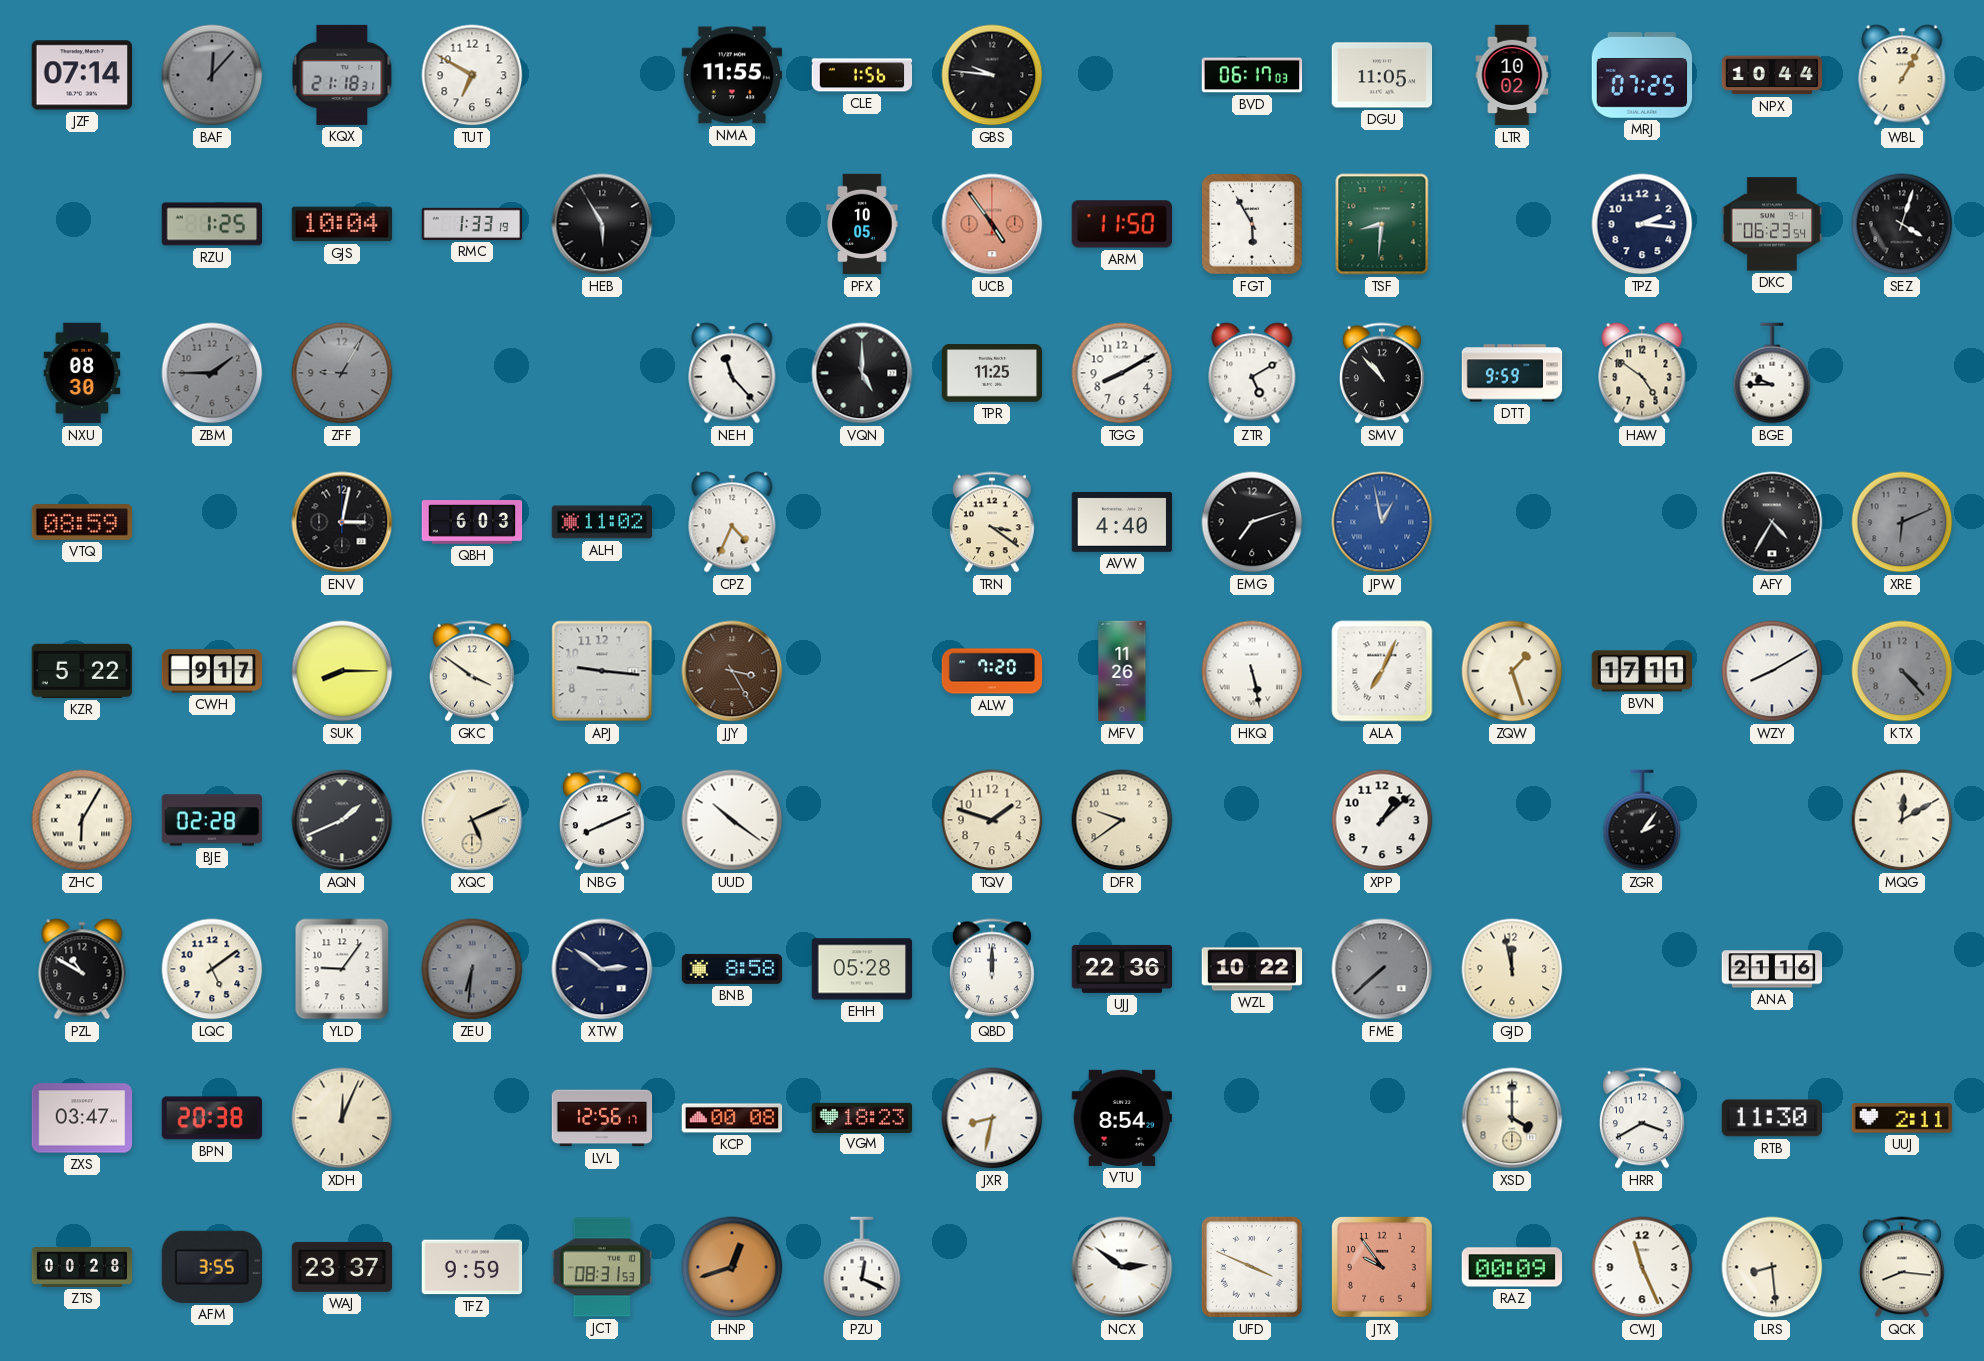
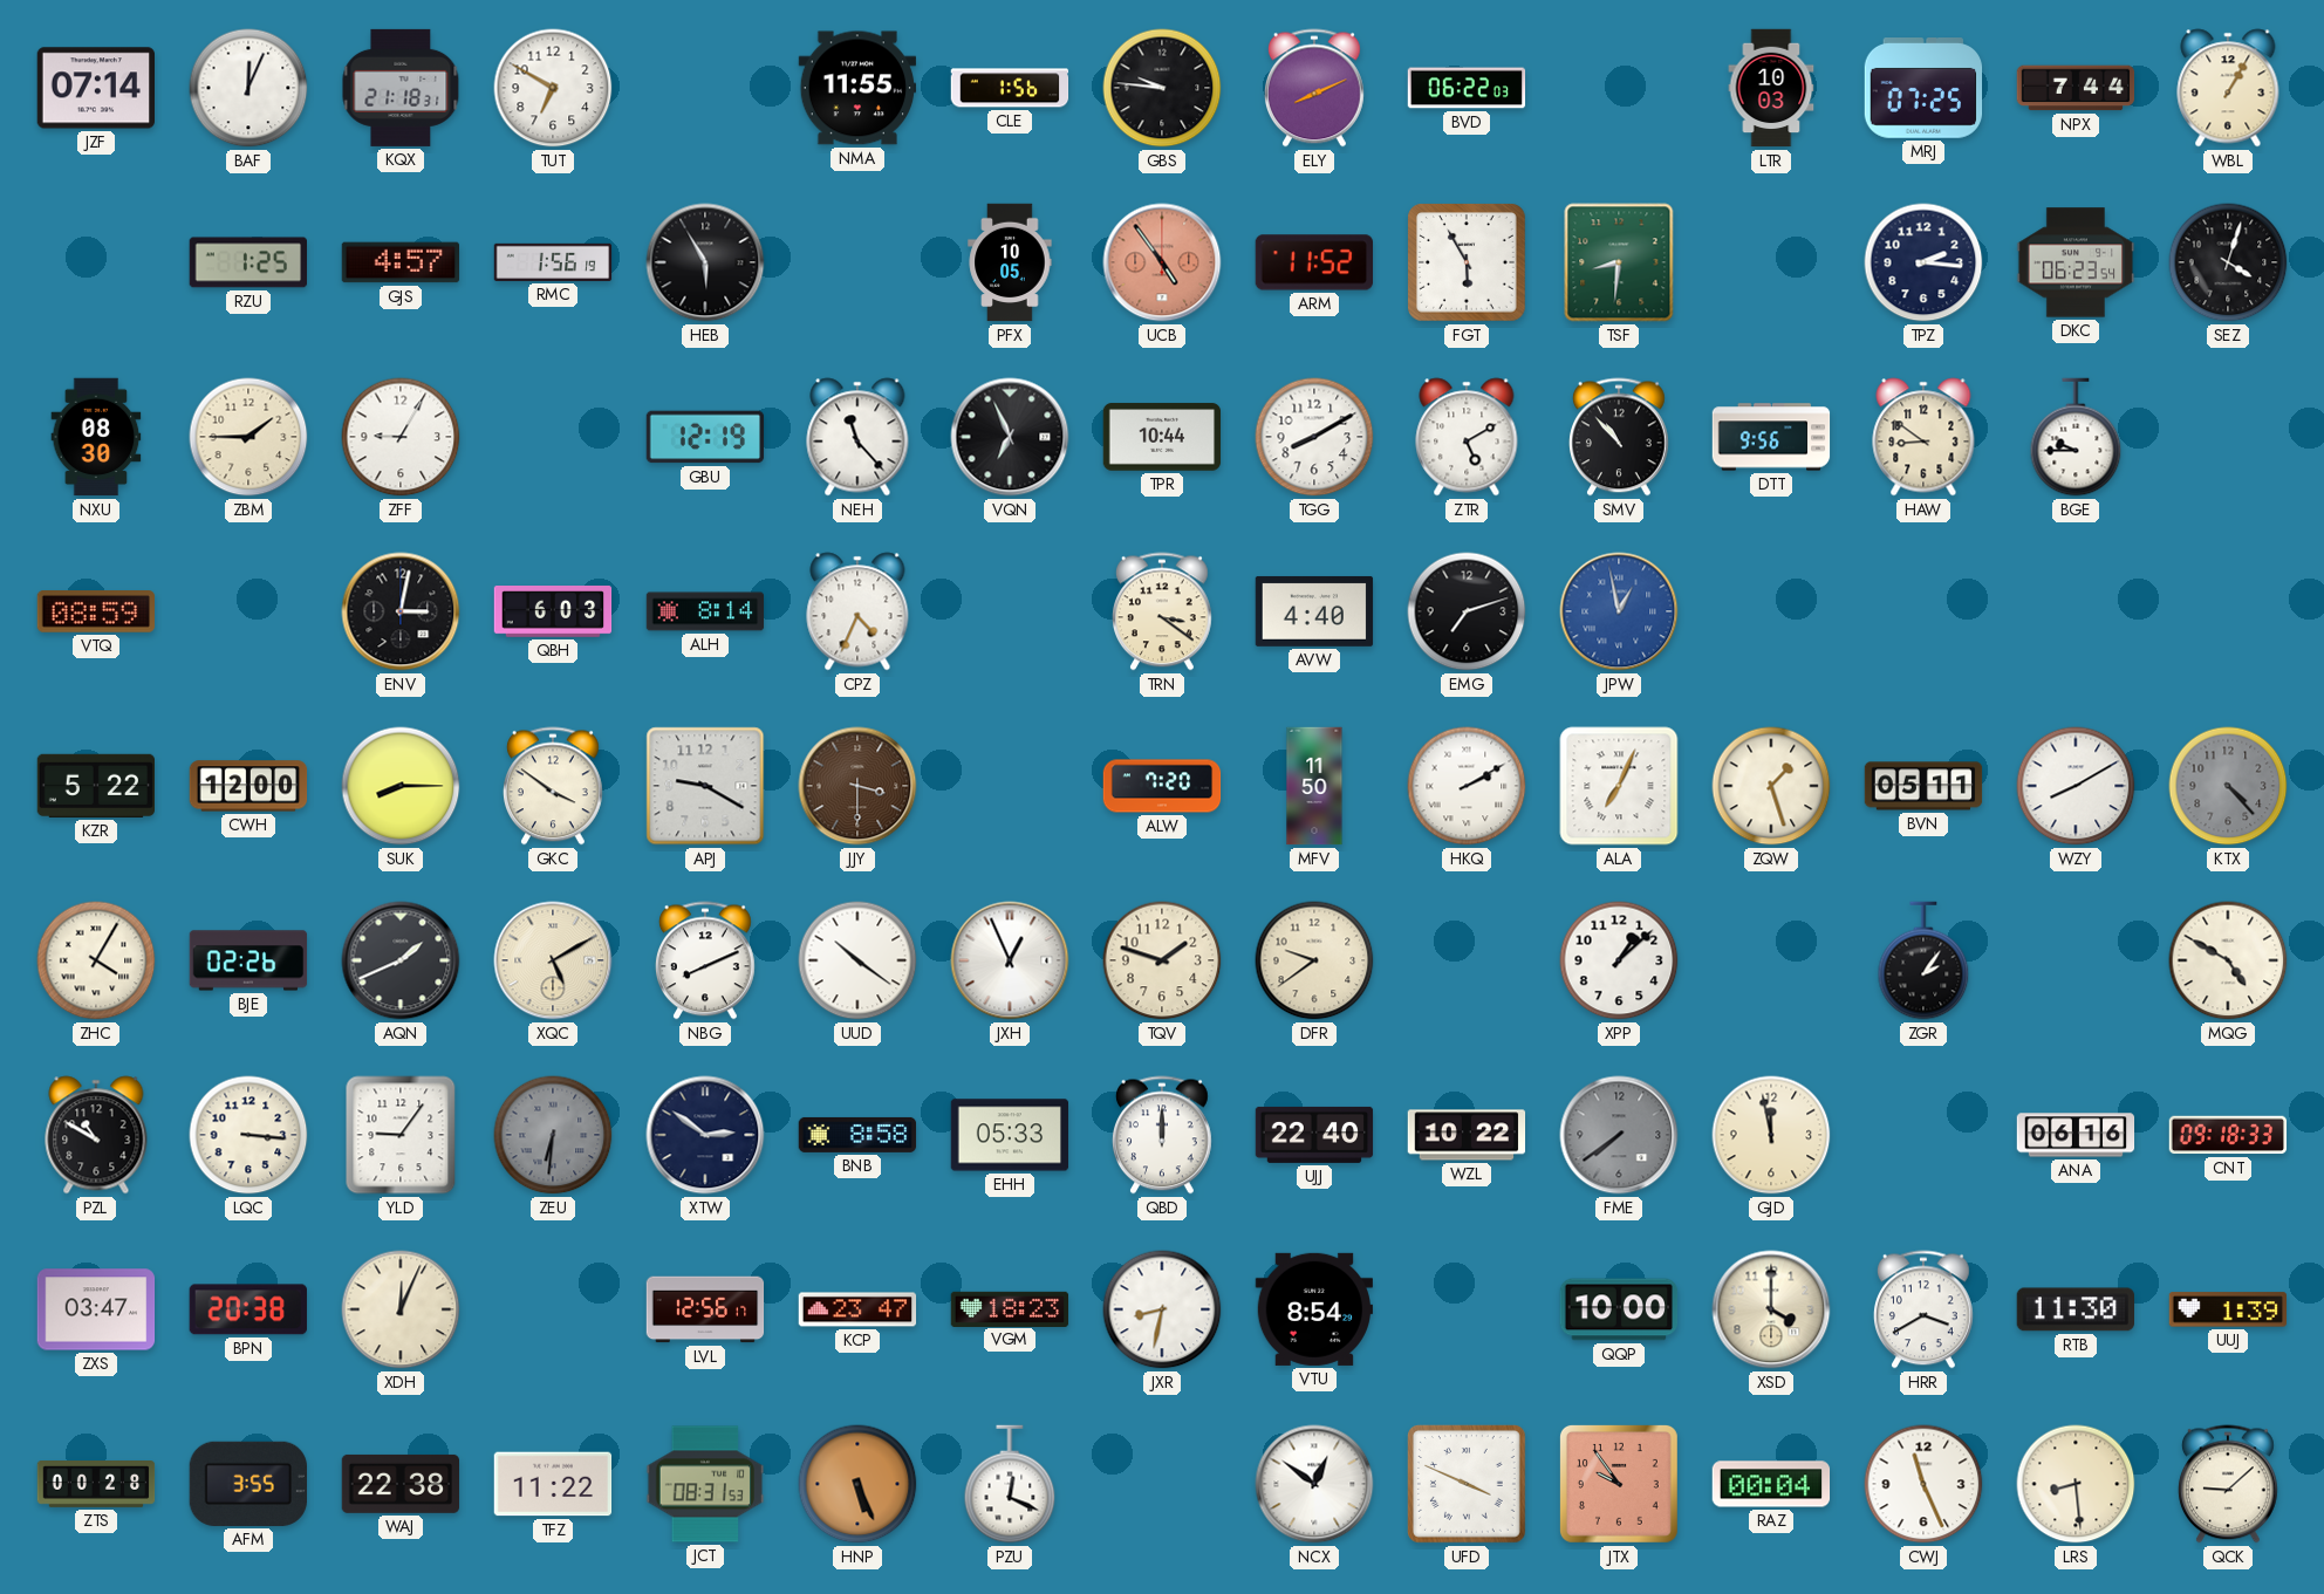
BAF: 12:07 -> 12:04 (248, 88)
BAF dial: grey -> white (248, 88)
ELY: none -> 8:11 (1314, 88)
BVD: 06:17 -> 06:22 (1467, 88)
DGU: 11:05 -> none (1382, 75)
LTR: 10:02 -> 10:03 (1771, 88)
NPX: 10:44 -> 7:44 (2076, 88)
GJS: 10:04 -> 4:57 (401, 262)
RMC: 1:33 -> 1:56 (553, 262)
ARM: 11:50 -> 11:52 (1313, 262)
ZBM dial: grey -> cream (248, 437)
ZFF dial: grey -> white (401, 437)
GBU: none -> 12:19 (705, 437)
VQN: 5:00 -> 6:56 (1010, 437)
TPR: 11:25 -> 10:44 (1162, 437)
DTT: 9:59 -> 9:56 (1771, 437)
HAW: 4:51 -> 8:51 (1923, 437)
ALH: 11:02 -> 8:14 (705, 611)
AFY: 4:35 -> none (1772, 522)
XRE: 6:11 -> none (1902, 522)
CWH: 9:17 -> 12:00 (248, 786)
APJ: 9:16 -> 9:20 (705, 786)
JJY: 3:25 -> 3:30 (857, 786)
MFV: 11:26 -> 11:50 (1314, 786)
HKQ: 5:28 -> 2:10 (1467, 786)
BVN: 17:11 -> 05:11 (1923, 786)
ZHC: 6:05 -> 4:05 (96, 960)
BJE: 02:28 -> 02:26 (248, 960)
XQC: 5:11 -> 5:10 (553, 960)
JXH: none -> 12:56 (1010, 960)
MQG: 12:10 -> 4:50 (2228, 960)
LQC: 5:09 -> 3:16 (248, 1135)
EHH: 05:28 -> 05:33 (1010, 1135)
UJJ: 22:36 -> 22:40 (1314, 1135)
FME: 7:38 -> 7:39 (1619, 1135)
ANA: 21:16 -> 06:16 (2076, 1135)
CNT: none -> 09:18 (2228, 1135)
KCP: 00:08 -> 23:47 (857, 1309)
QQP: none -> 10:00 (1619, 1309)
UUJ: 2:11 -> 1:39 (2228, 1309)
WAJ: 23:37 -> 22:38 (401, 1484)
TFZ: 9:59 -> 11:22 (553, 1484)
HNP: 12:42 -> 5:26 (857, 1484)
NCX: 2:51 -> 12:51 (1314, 1484)
RAZ: 00:09 -> 00:04 (1771, 1484)
QCK: 8:16 -> 9:08 (2228, 1484)
